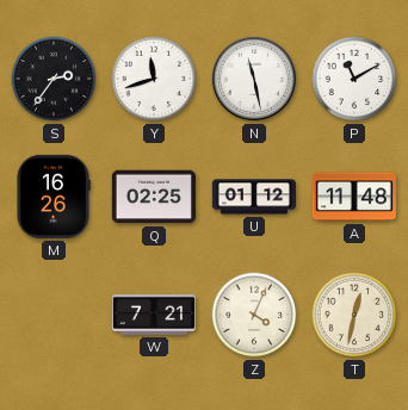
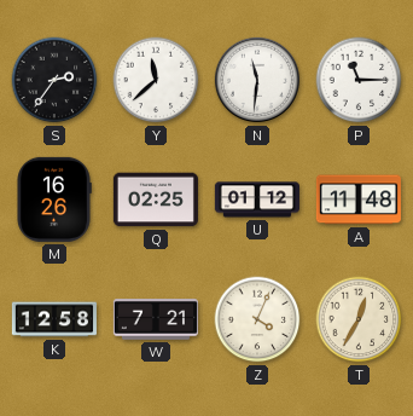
Y: 11:42 -> 11:38 (156, 80)
N: 11:28 -> 11:31 (257, 80)
P: 11:10 -> 11:15 (359, 80)
K: none -> 12:58 (54, 319)
T: 12:32 -> 12:35 (359, 319)
